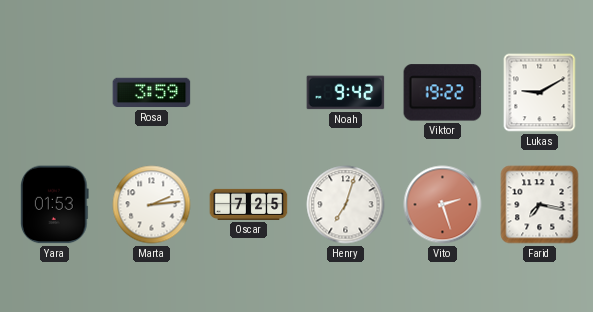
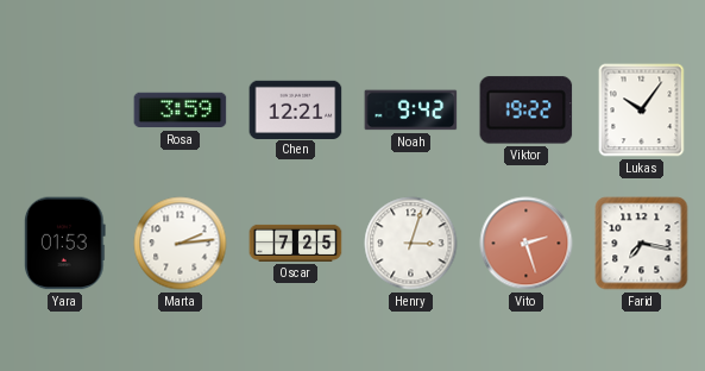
Chen: none -> 12:21 (296, 109)
Lukas: 9:10 -> 10:06 (642, 111)
Henry: 7:03 -> 3:03 (411, 244)
